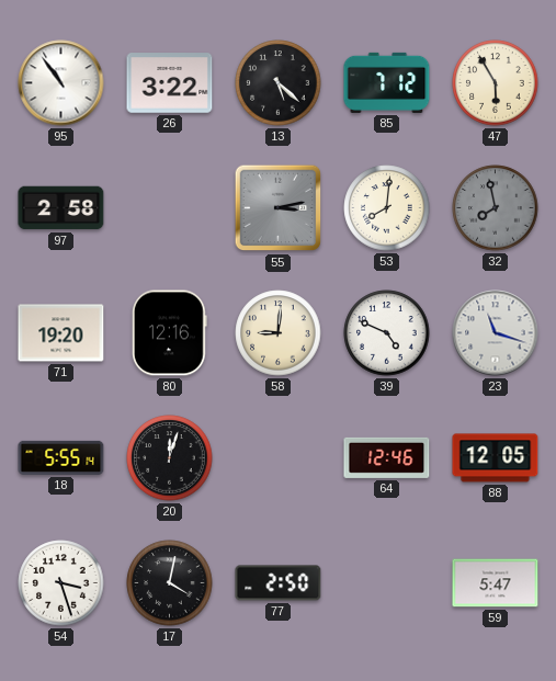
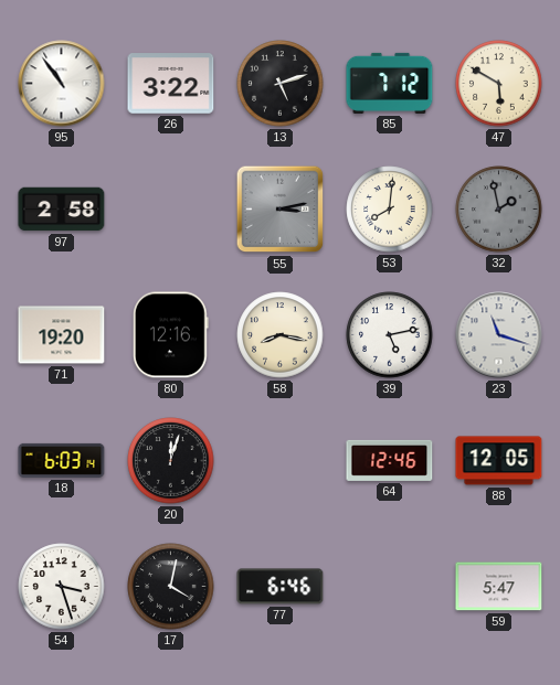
13: 5:22 -> 5:12 (281, 84)
47: 5:55 -> 5:50 (499, 84)
32: 7:58 -> 1:58 (499, 210)
58: 9:01 -> 8:17 (281, 335)
39: 4:49 -> 5:13 (390, 335)
18: 5:55 -> 6:03 (62, 460)
77: 2:50 -> 6:46 (281, 587)
